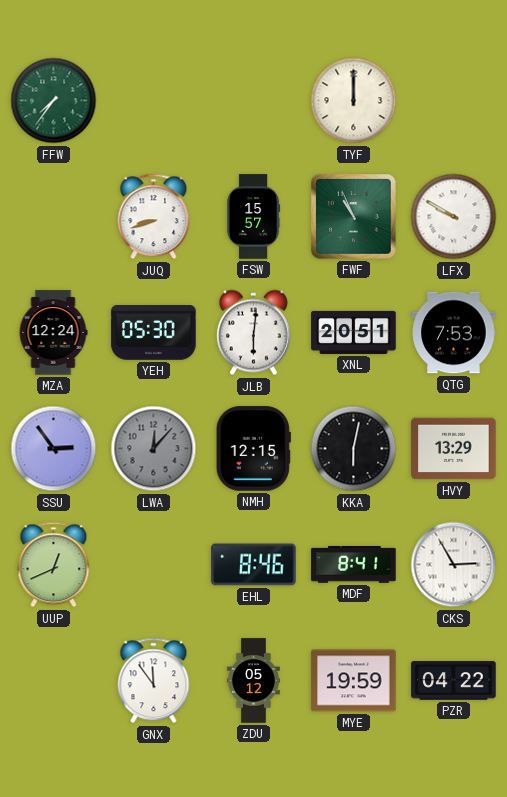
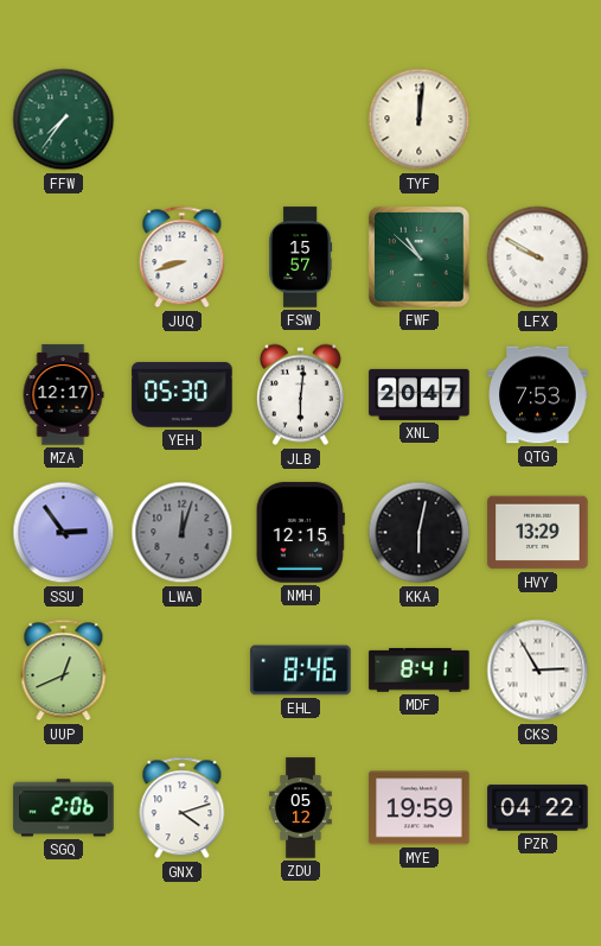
TYF: 12:00 -> 12:01 (420, 120)
FWF: 10:56 -> 10:52 (420, 258)
MZA: 12:24 -> 12:17 (63, 395)
XNL: 20:51 -> 20:47 (420, 394)
LWA: 12:07 -> 12:03 (183, 533)
SGQ: none -> 2:06 (64, 808)
GNX: 11:54 -> 4:12 (183, 808)
